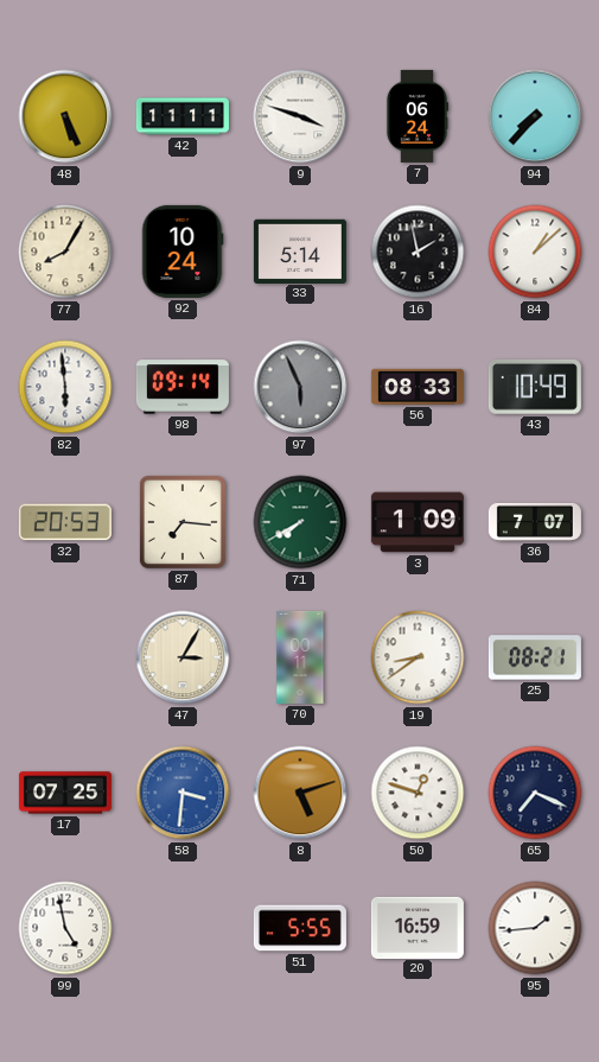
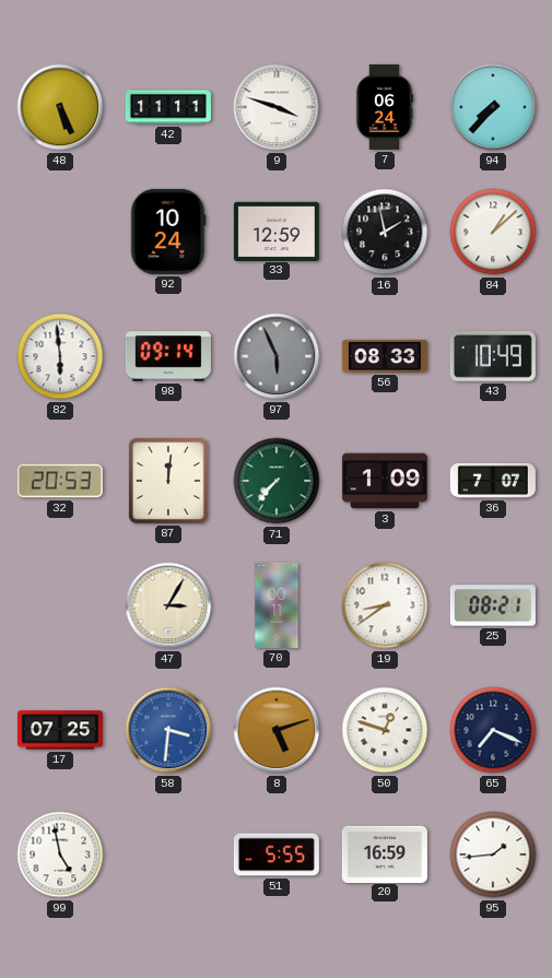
77: 8:05 -> none (65, 252)
33: 5:14 -> 12:59 (277, 231)
87: 7:16 -> 12:01 (168, 481)
71: 7:40 -> 7:37 (277, 481)
